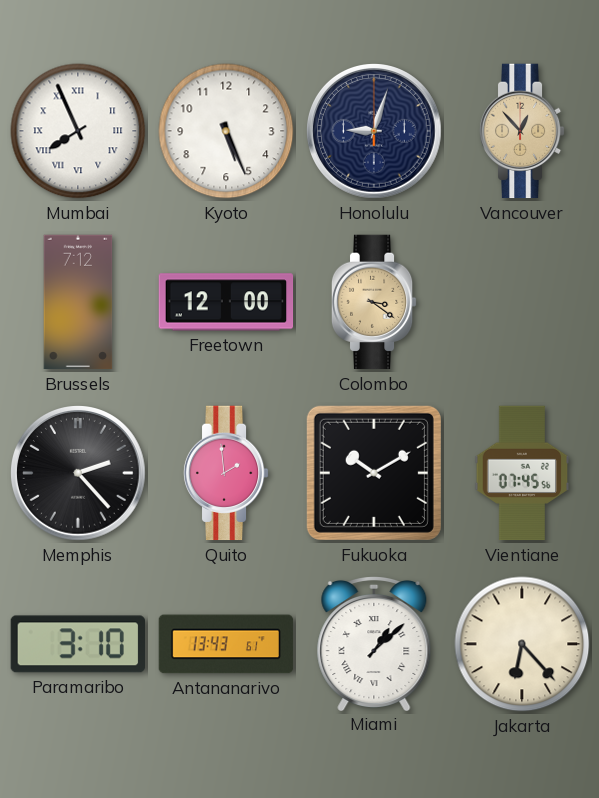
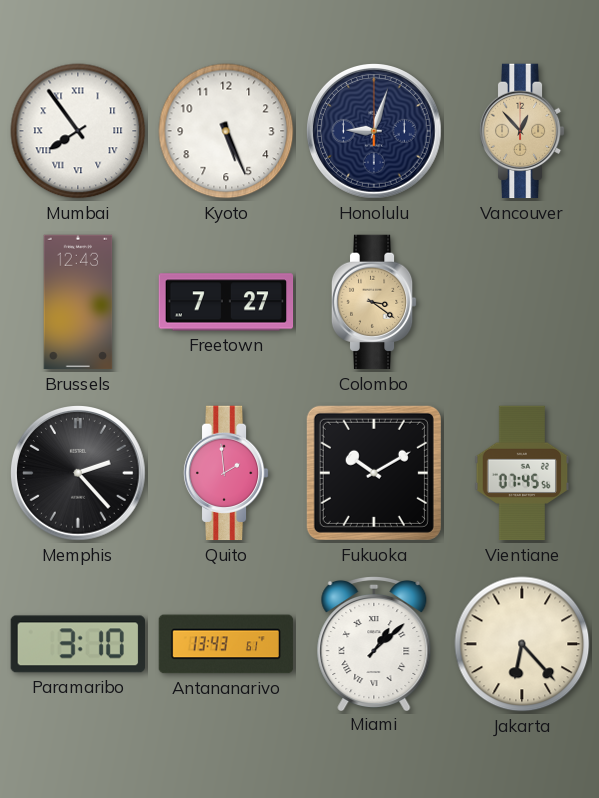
Mumbai: 7:56 -> 7:54 (78, 131)
Brussels: 7:12 -> 12:43 (78, 302)
Freetown: 12:00 -> 7:27 (226, 302)
